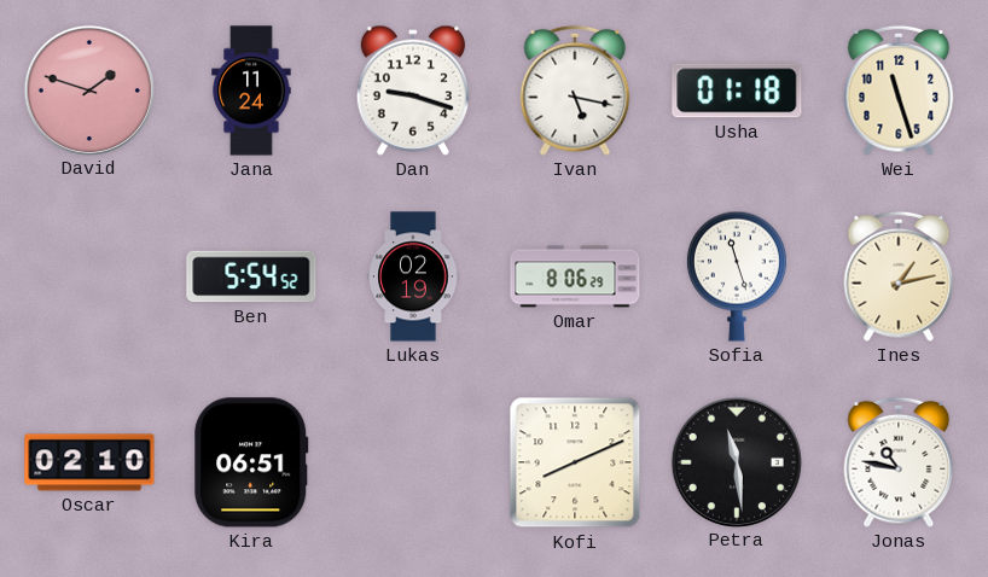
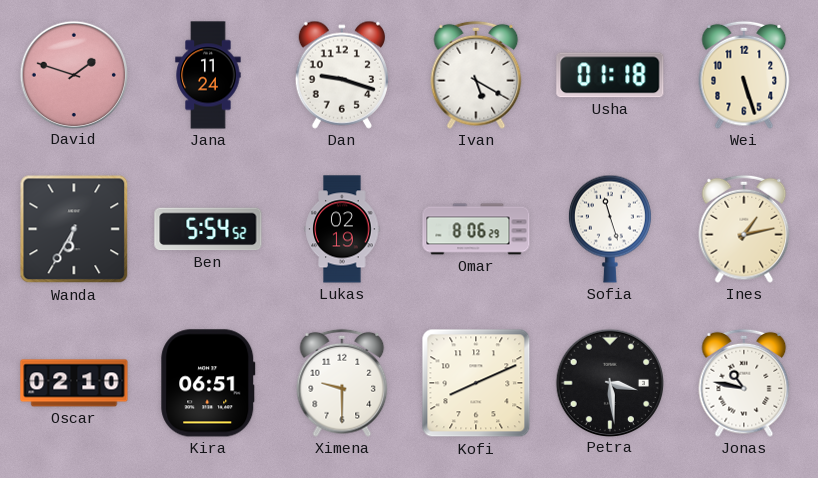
Ivan: 5:17 -> 5:20 (476, 75)
Wei: 11:27 -> 5:27 (744, 75)
Wanda: none -> 6:35 (74, 229)
Ximena: none -> 9:30 (342, 383)
Petra: 11:29 -> 3:29 (609, 382)
